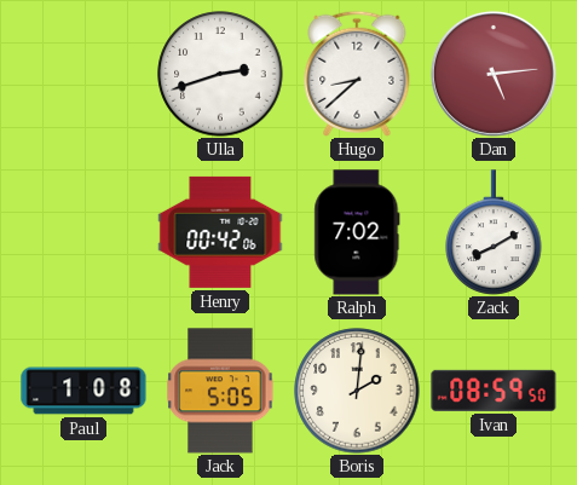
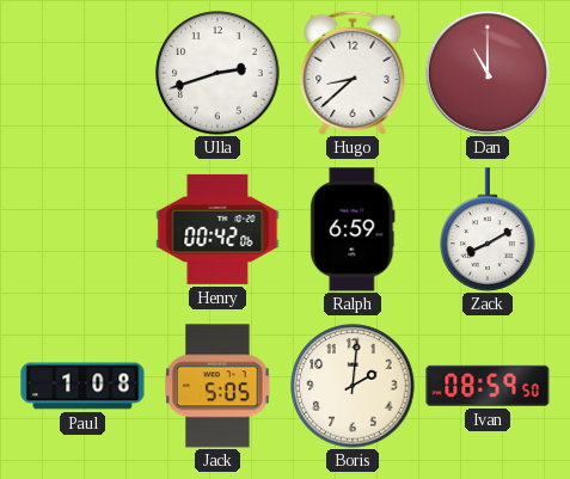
Dan: 5:14 -> 11:00 (488, 73)
Ralph: 7:02 -> 6:59 (353, 229)
